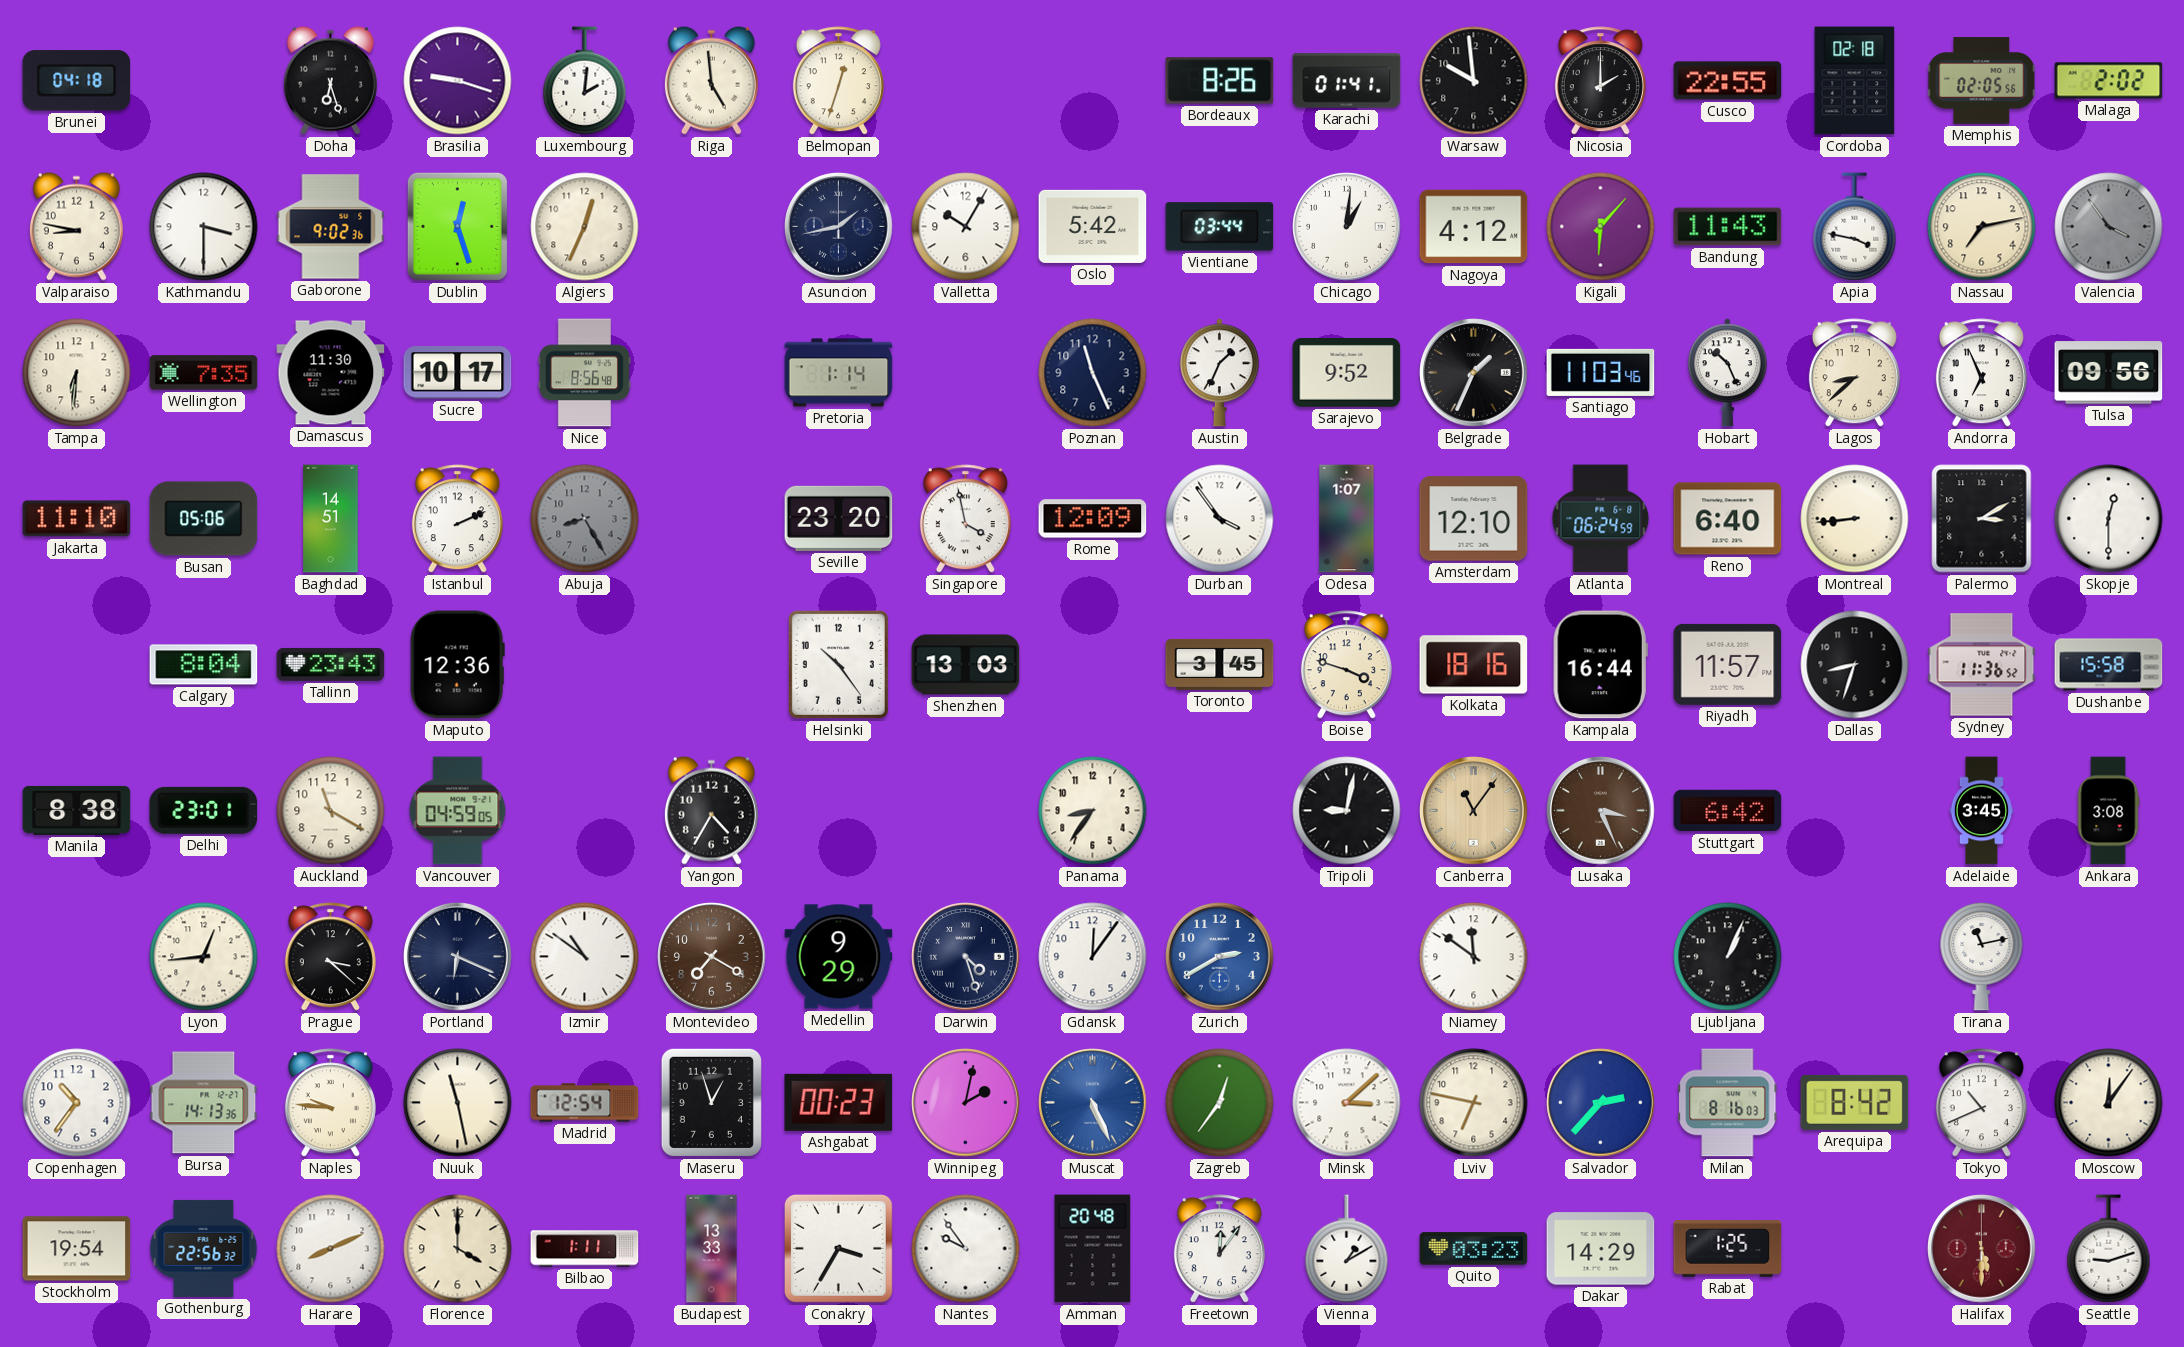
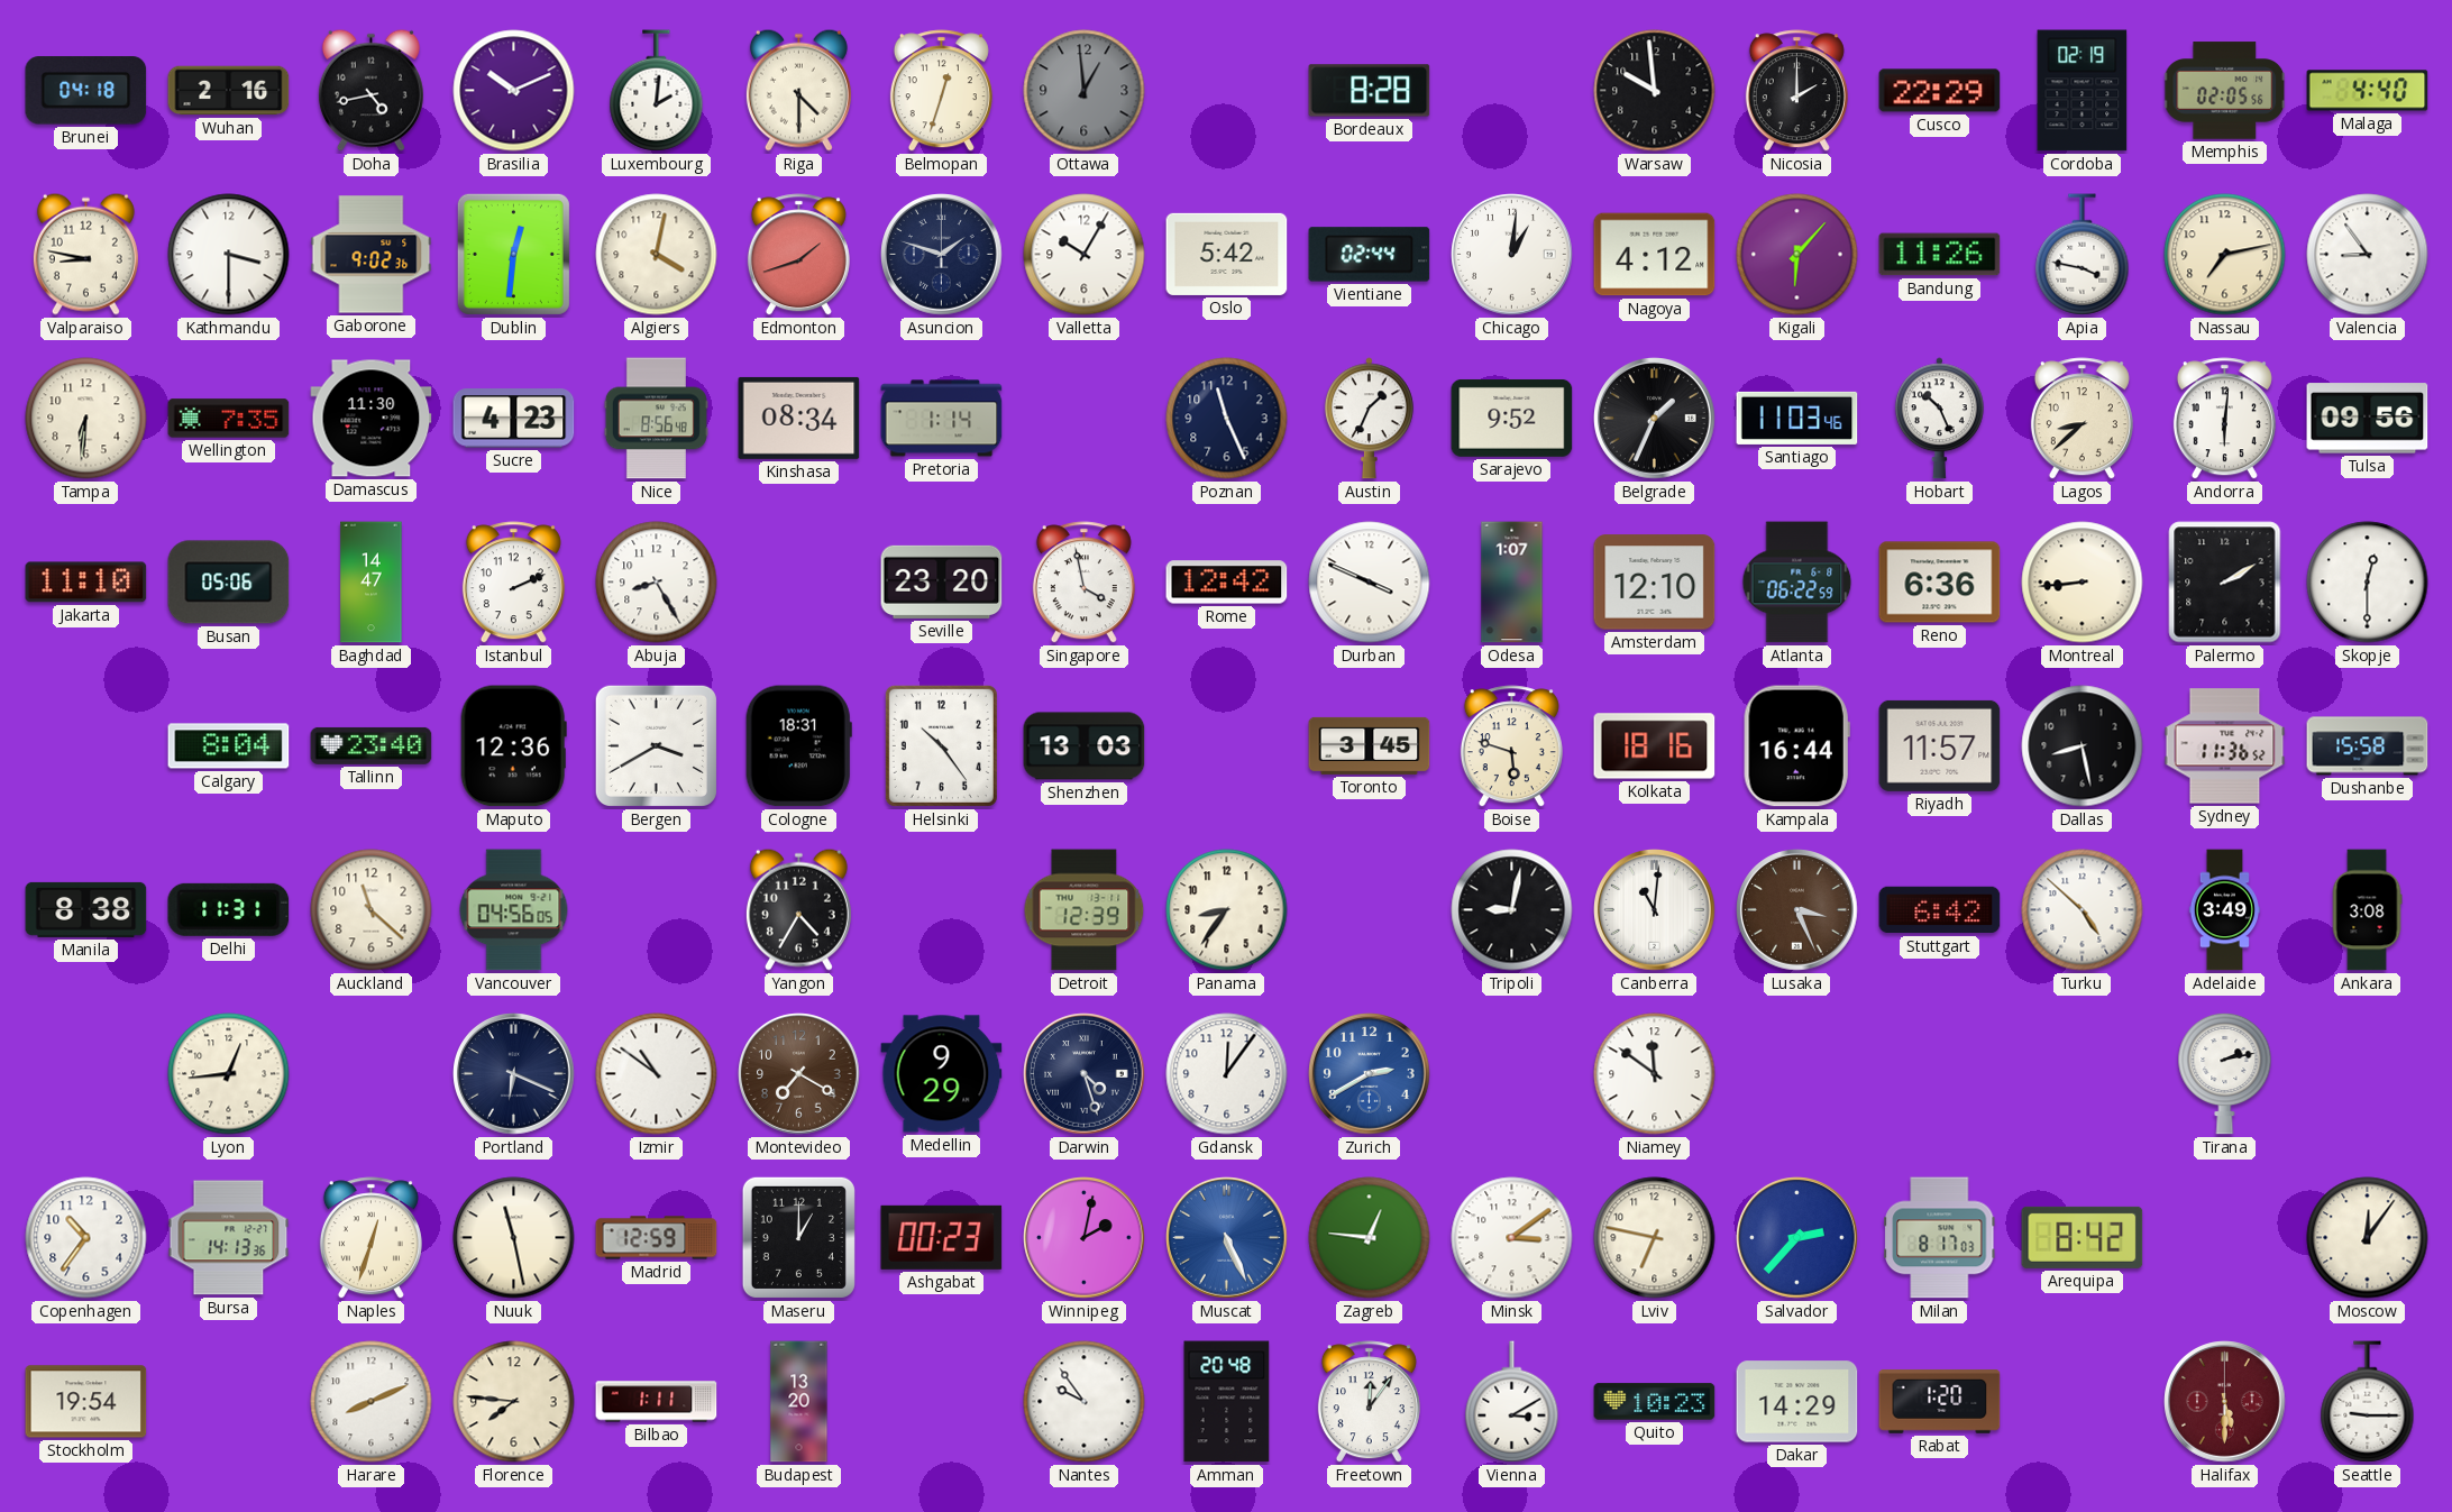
Wuhan: none -> 2:16 (229, 91)
Doha: 6:27 -> 4:43 (370, 90)
Brasilia: 9:18 -> 10:11 (514, 91)
Riga: 4:59 -> 4:30 (798, 90)
Ottawa: none -> 12:59 (1085, 91)
Bordeaux: 8:26 -> 8:28 (1370, 91)
Karachi: 01:41 -> none (1347, 81)
Cusco: 22:55 -> 22:29 (1940, 91)
Cordoba: 02:18 -> 02:19 (2083, 91)
Malaga: 2:02 -> 4:40 (2368, 91)
Dublin: 12:27 -> 12:31 (513, 254)
Algiers: 12:34 -> 4:02 (657, 255)
Edmonton: none -> 1:42 (798, 255)
Asuncion: 1:43 -> 1:48 (942, 255)
Vientiane: 03:44 -> 02:44 (1370, 255)
Bandung: 11:43 -> 11:26 (1940, 255)
Valencia: 3:54 -> 8:54 (2368, 255)
Valencia dial: grey -> white (2368, 255)
Sucre: 10:17 -> 4:23 (514, 419)
Kinshasa: none -> 08:34 (799, 418)
Andorra: 6:56 -> 6:01 (2224, 419)
Baghdad: 14:51 -> 14:47 (372, 583)
Abuja dial: grey -> white (657, 583)
Rome: 12:09 -> 12:42 (1227, 583)
Durban: 3:54 -> 3:49 (1370, 583)
Atlanta: 06:24 -> 06:22 (1797, 583)
Reno: 6:40 -> 6:36 (1940, 583)
Palermo: 3:10 -> 2:10 (2225, 583)
Tallinn: 23:43 -> 23:40 (372, 745)
Bergen: none -> 3:40 (656, 745)
Cologne: none -> 18:31 (798, 746)
Boise: 3:48 -> 5:48 (1511, 746)
Dallas: 8:33 -> 8:28 (2083, 746)
Delhi: 23:01 -> 11:31 (229, 909)
Auckland: 11:20 -> 11:22 (372, 910)
Vancouver: 04:59 -> 04:56 (514, 910)
Detroit: none -> 12:39 (1085, 910)
Canberra: 11:06 -> 11:01 (1655, 910)
Canberra dial: champagne -> white (1655, 910)
Turku: none -> 4:52 (2083, 910)
Adelaide: 3:45 -> 3:49 (2224, 910)
Prague: 3:22 -> none (330, 957)
Ljubljana: 1:04 -> none (1728, 957)
Tirana: 11:13 -> 2:13 (2225, 1073)
Naples: 9:46 -> 12:33 (370, 1238)
Madrid: 12:54 -> 12:59 (657, 1238)
Maseru: 12:57 -> 1:00 (798, 1237)
Zagreb: 12:36 -> 12:46 (1370, 1238)
Minsk: 3:08 -> 3:09 (1512, 1238)
Milan: 8:16 -> 8:17 (1940, 1238)
Tokyo: 10:41 -> none (1981, 1103)
Gothenburg: 22:56 -> none (204, 1248)
Florence: 4:00 -> 7:46 (514, 1402)
Budapest: 13:33 -> 13:20 (799, 1402)
Conakry: 3:35 -> none (838, 1248)
Vienna: 1:10 -> 3:10 (1512, 1402)
Quito: 03:23 -> 10:23 (1655, 1402)
Rabat: 1:25 -> 1:20 (1940, 1402)
Seattle: 9:12 -> 9:15 (2368, 1402)
